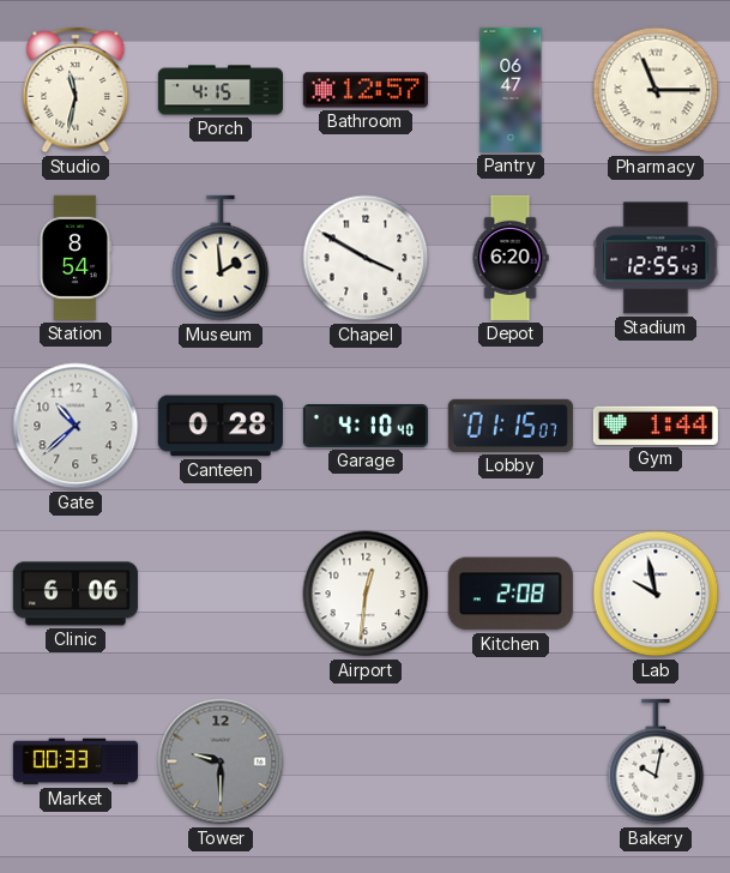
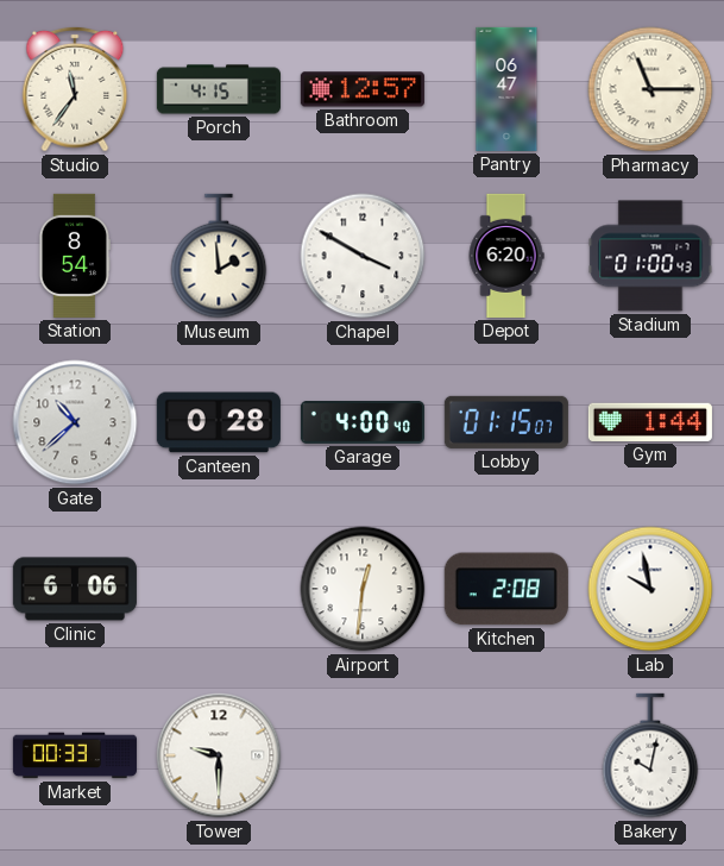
Studio: 11:32 -> 11:36 (75, 89)
Stadium: 12:55 -> 01:00 (650, 256)
Garage: 4:10 -> 4:00 (363, 423)
Tower dial: grey -> white (219, 755)
